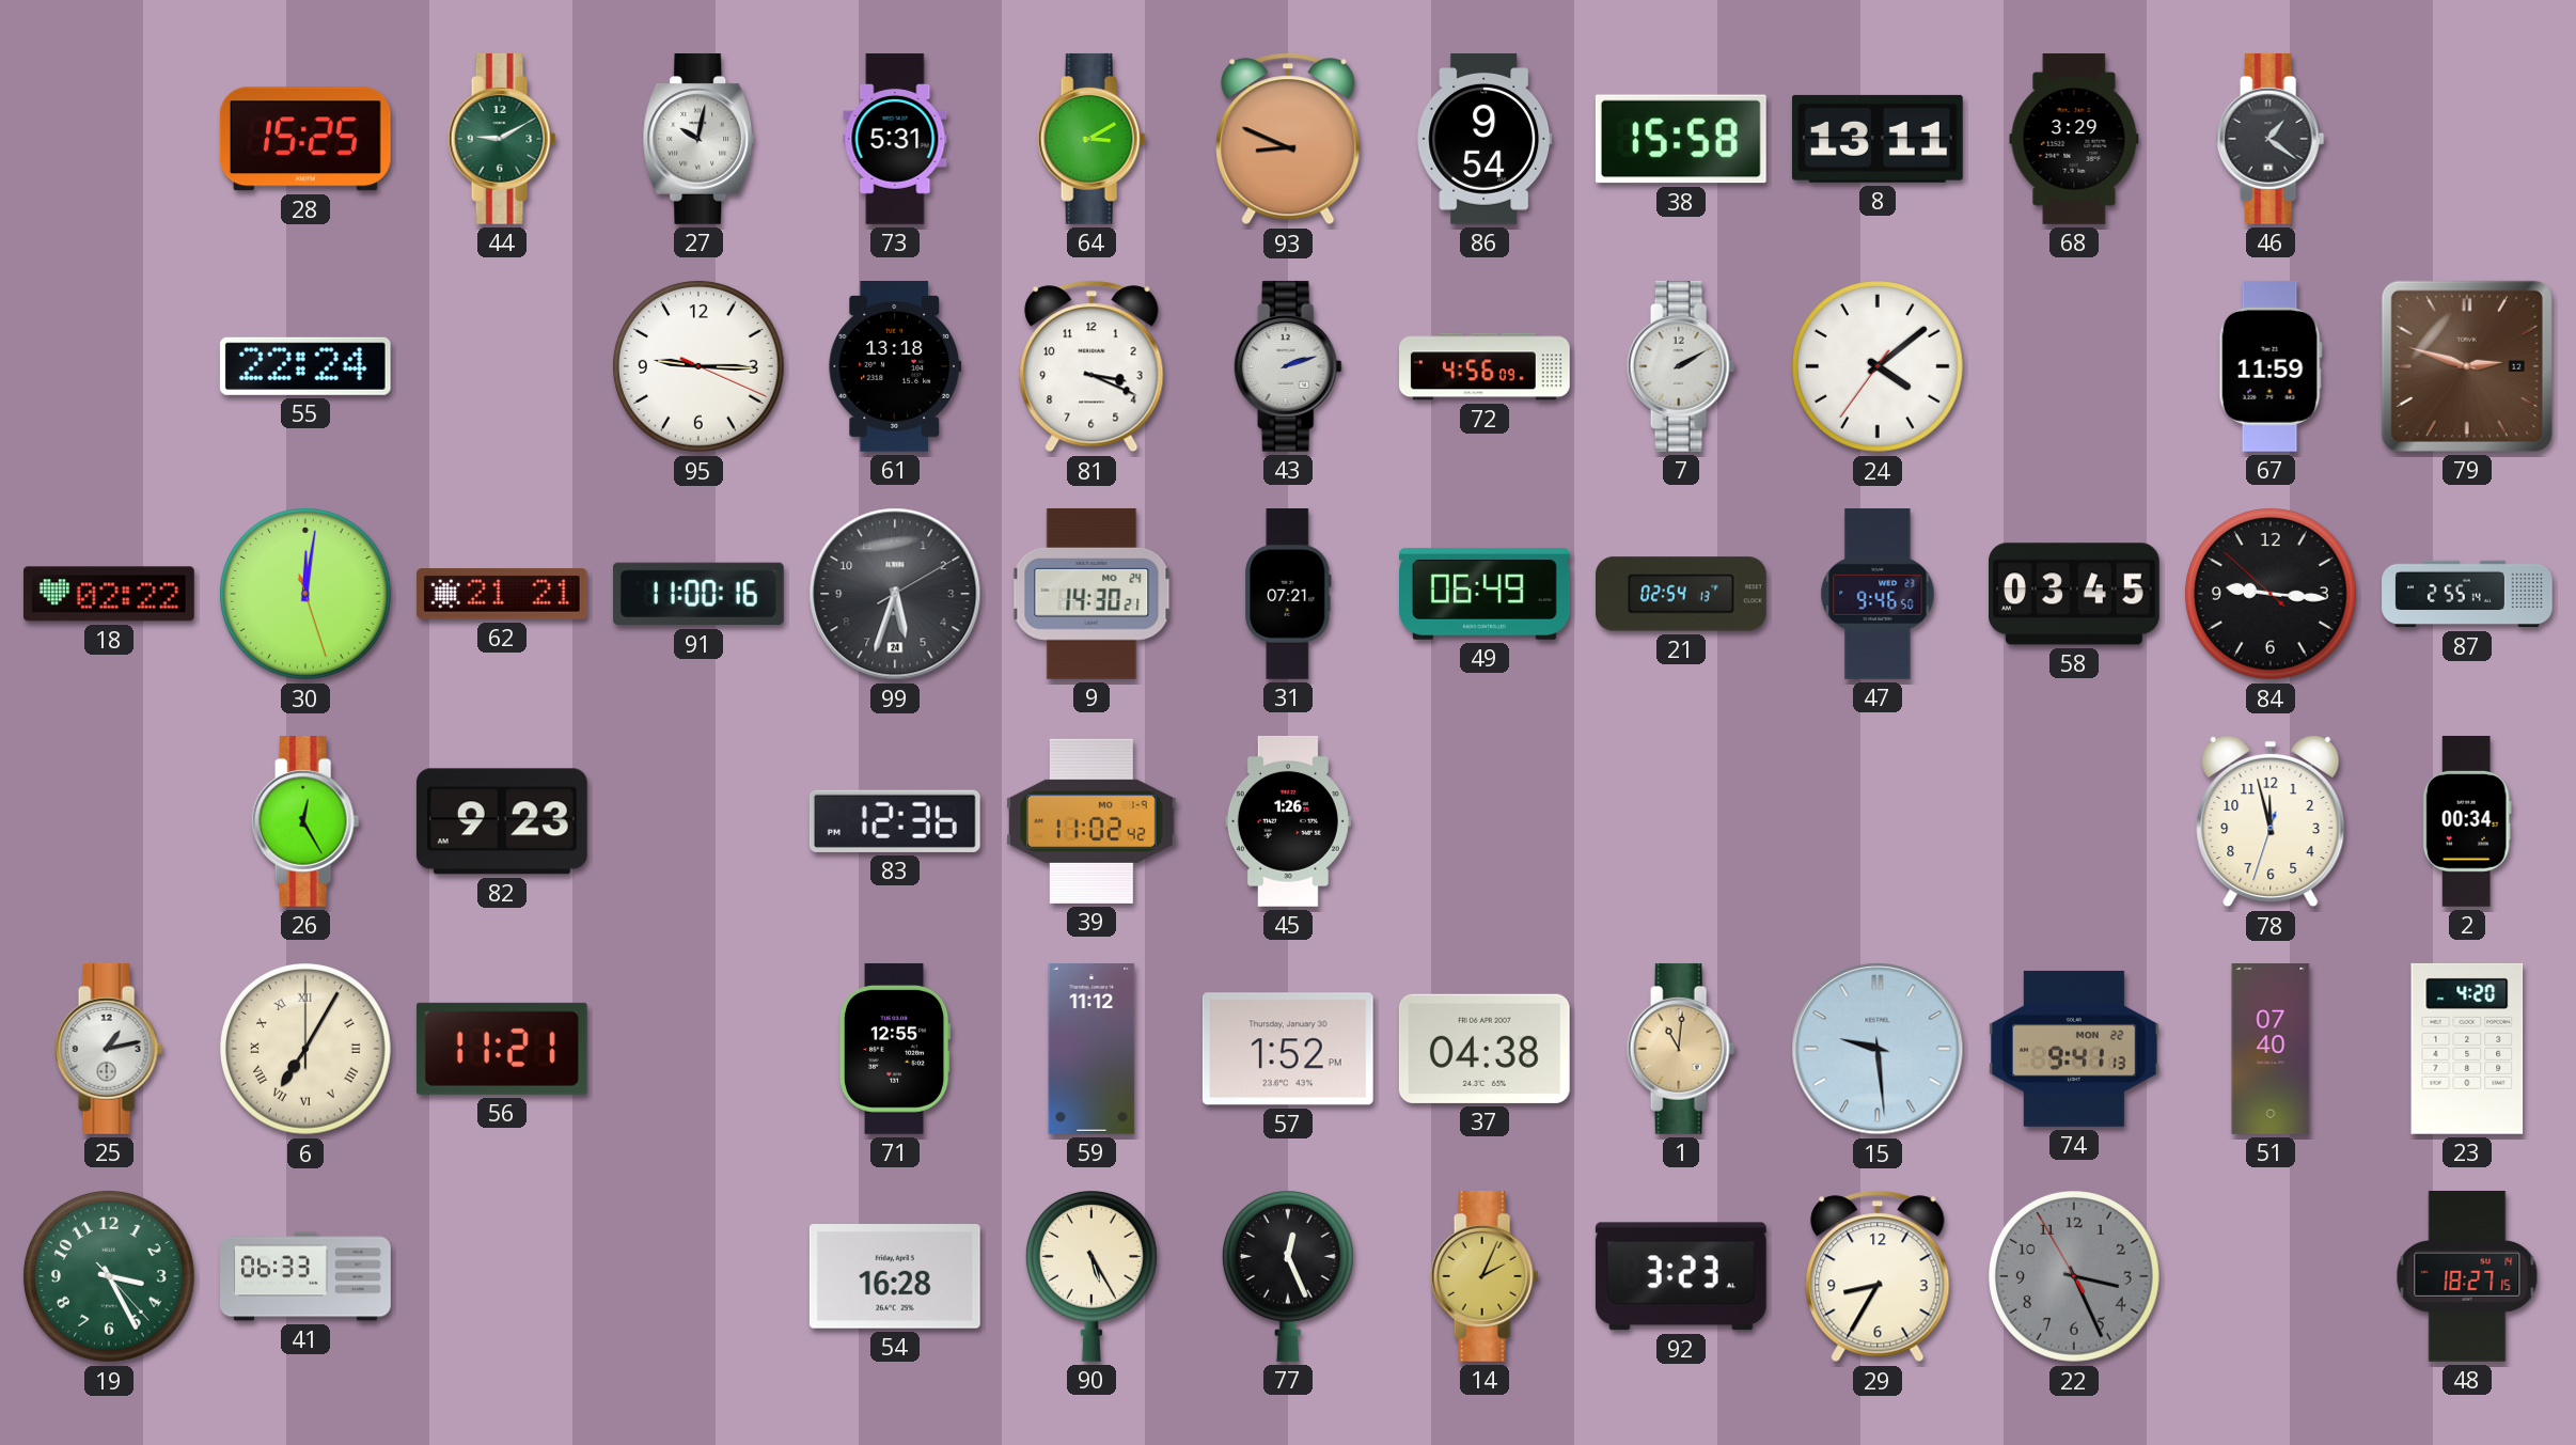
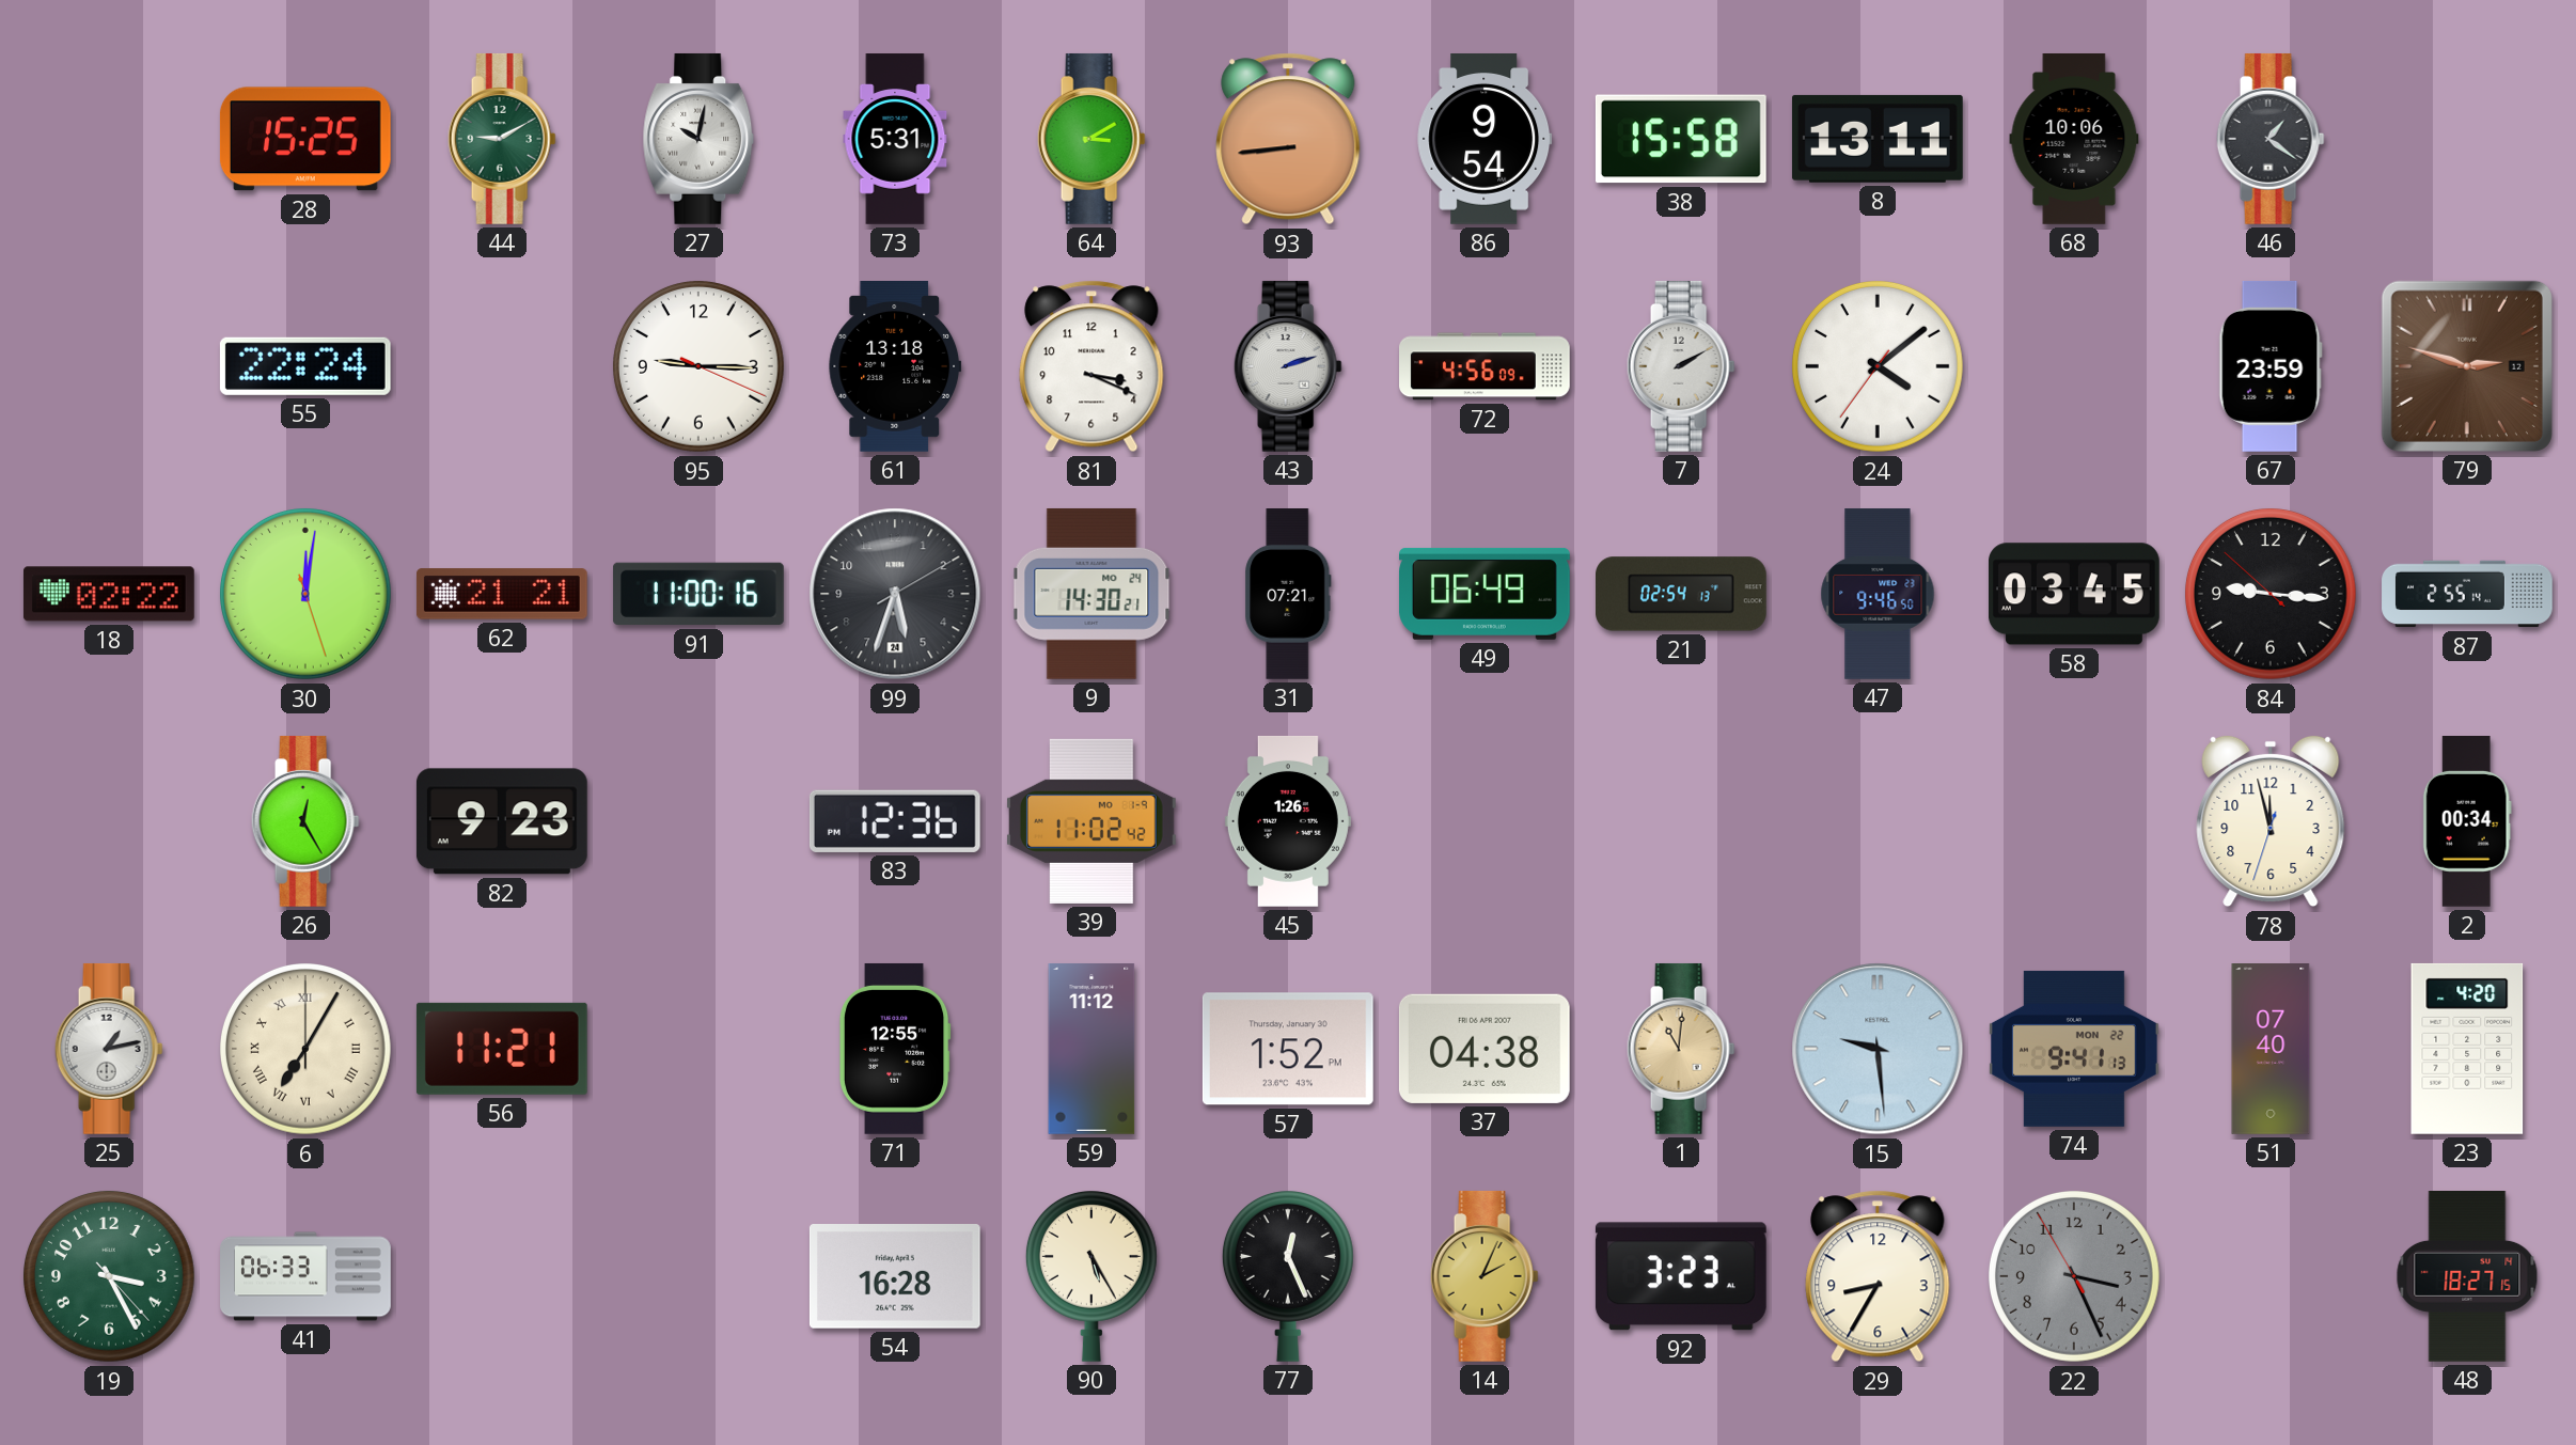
93: 8:49 -> 8:44 (1288, 139)
68: 3:29 -> 10:06 (2074, 140)
67: 11:59 -> 23:59 (2271, 366)
